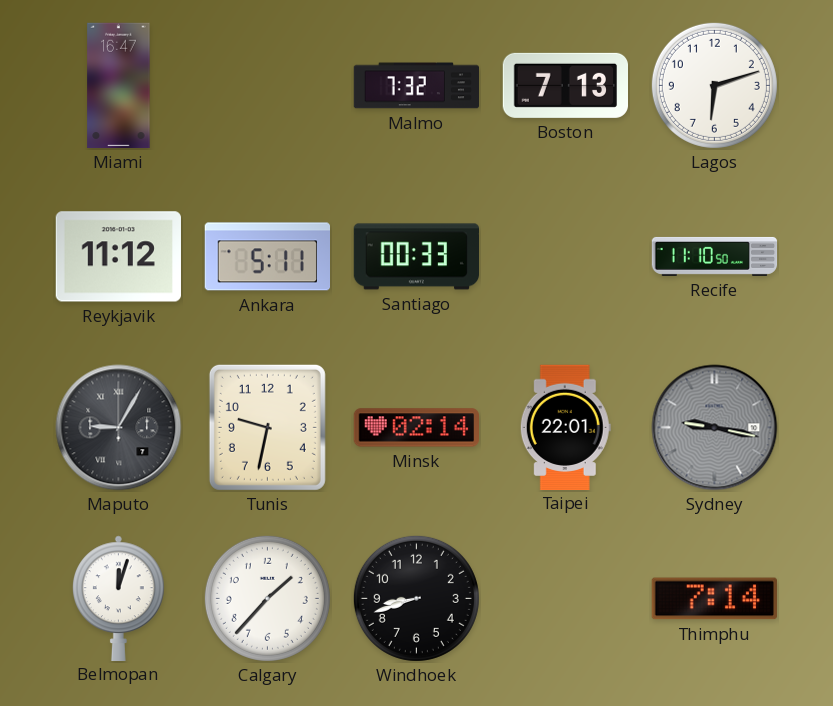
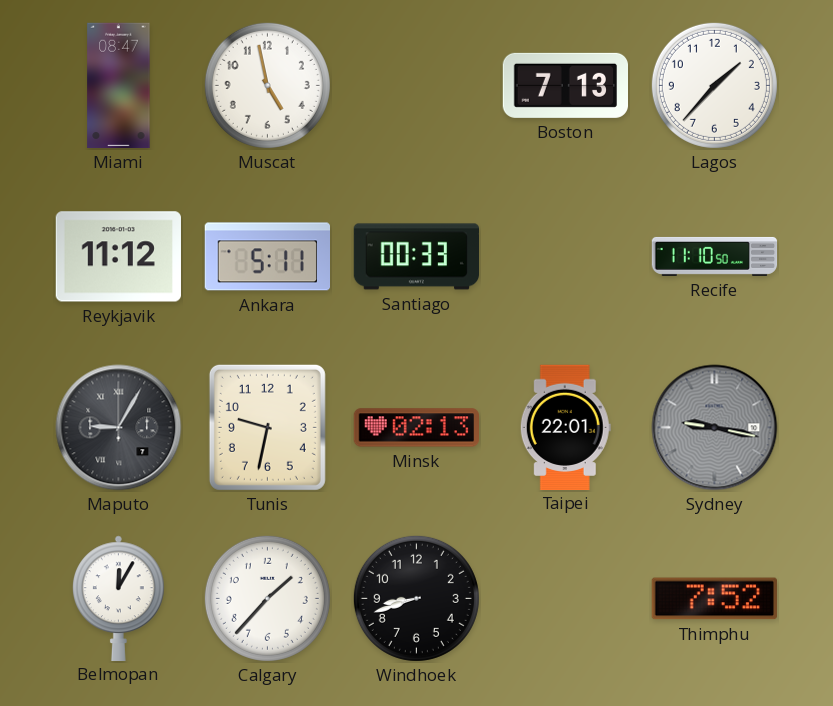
Miami: 16:47 -> 08:47 (119, 86)
Muscat: none -> 4:58 (267, 85)
Malmo: 7:32 -> none (416, 86)
Lagos: 6:12 -> 1:37 (714, 85)
Minsk: 02:14 -> 02:13 (416, 428)
Belmopan: 12:03 -> 12:05 (118, 598)
Thimphu: 7:14 -> 7:52 (714, 599)
